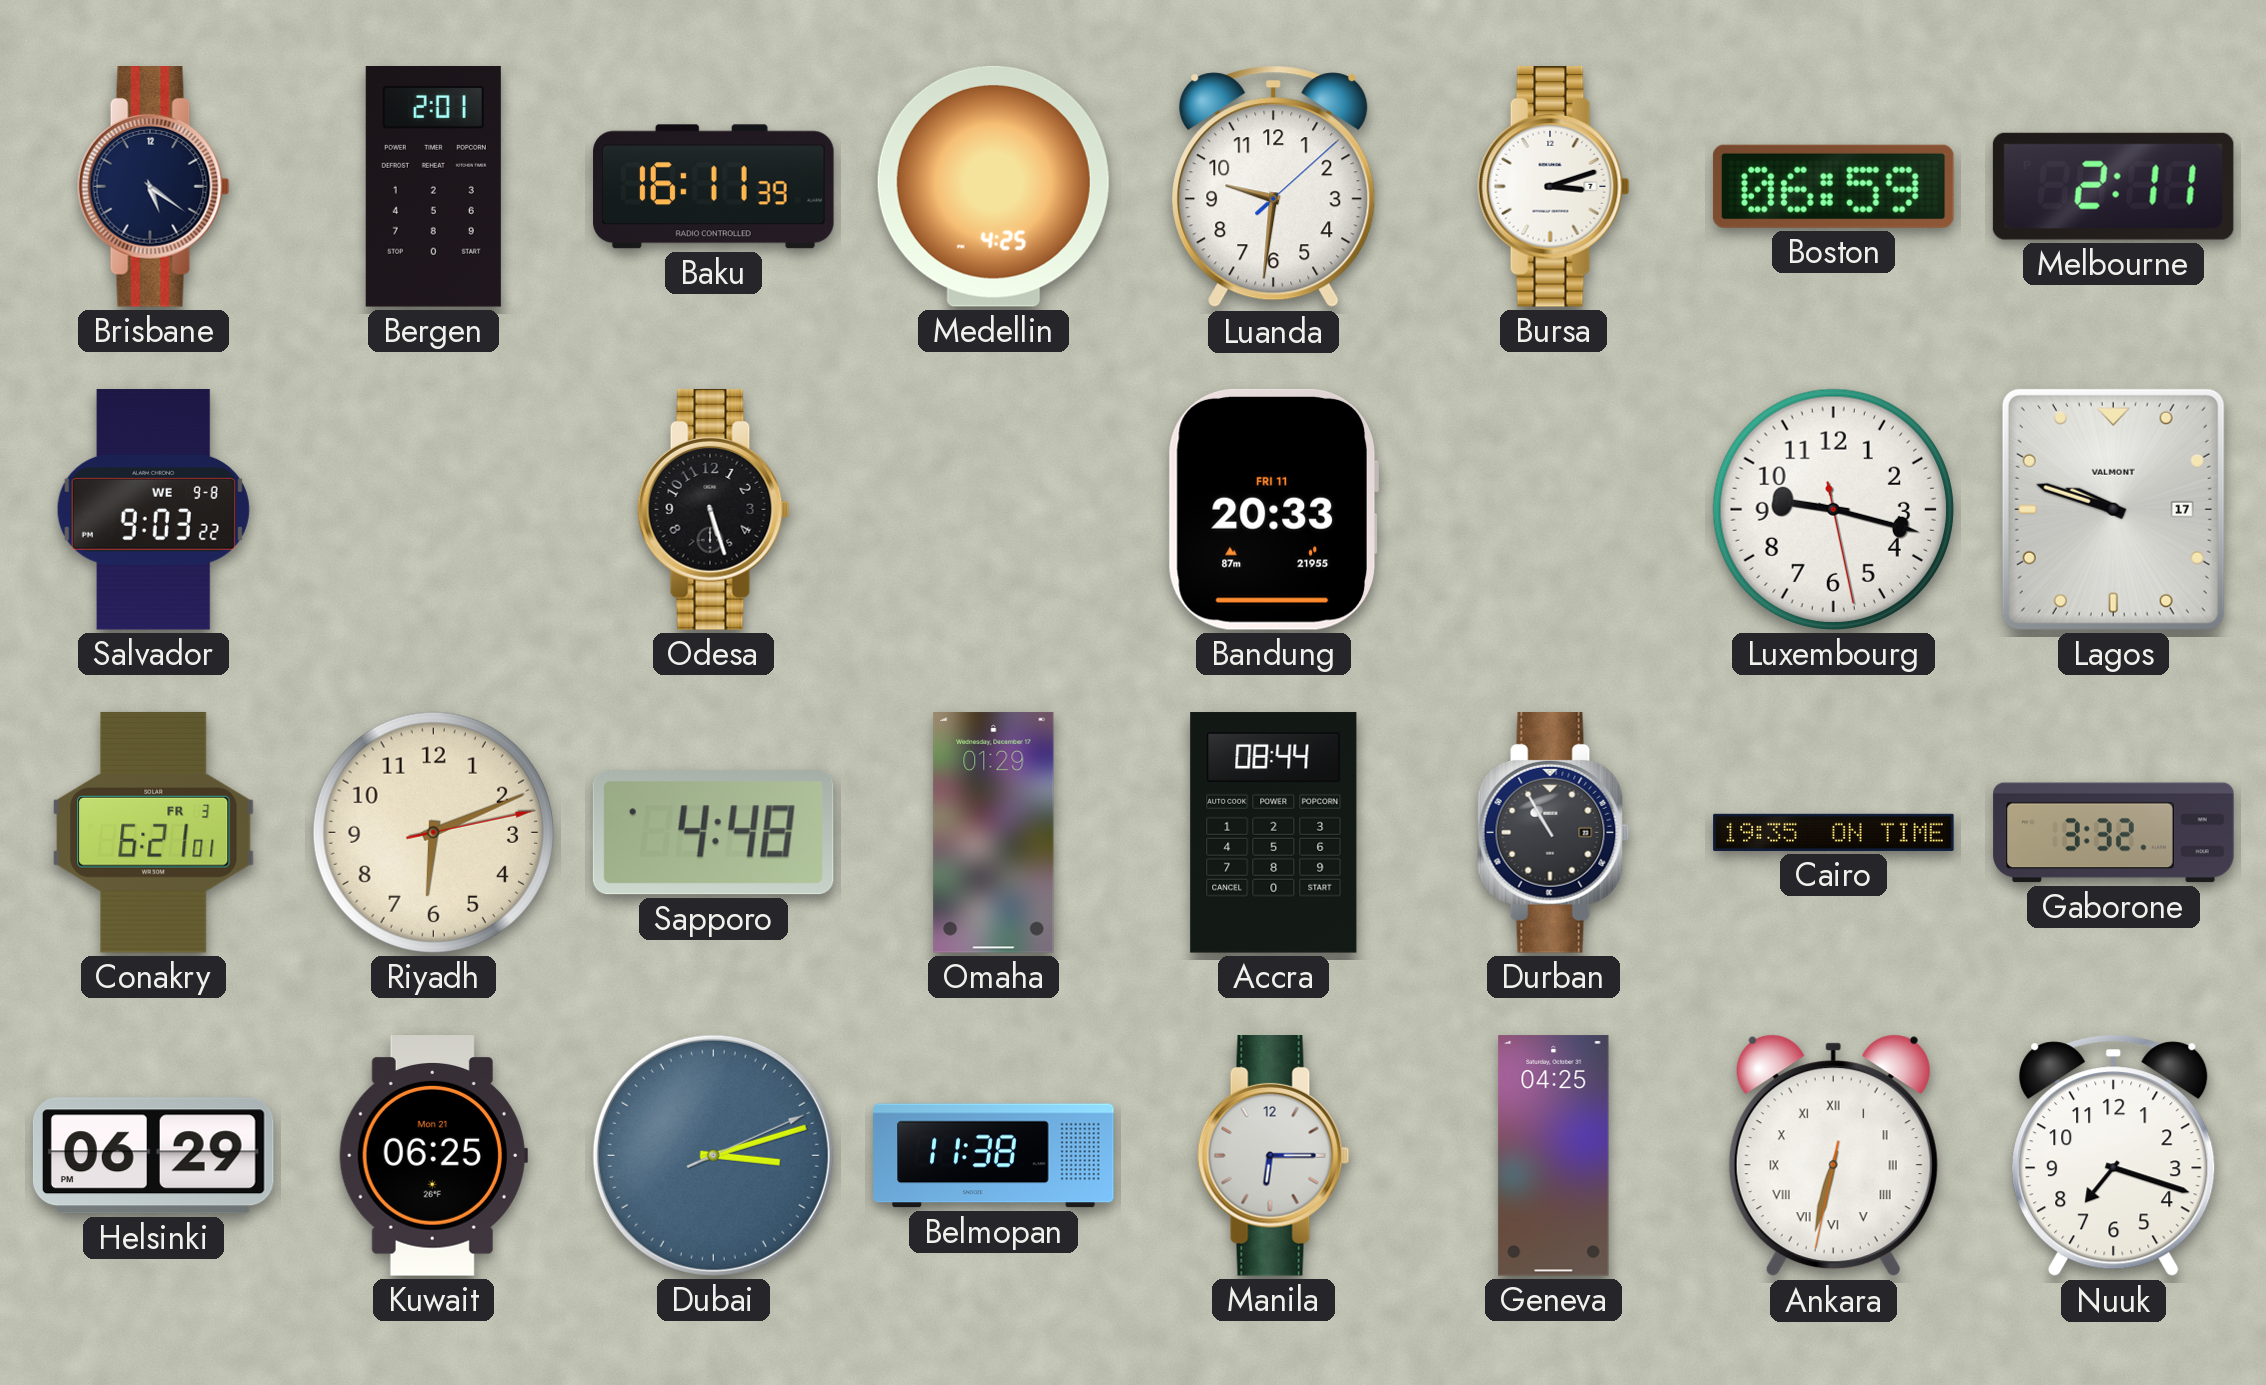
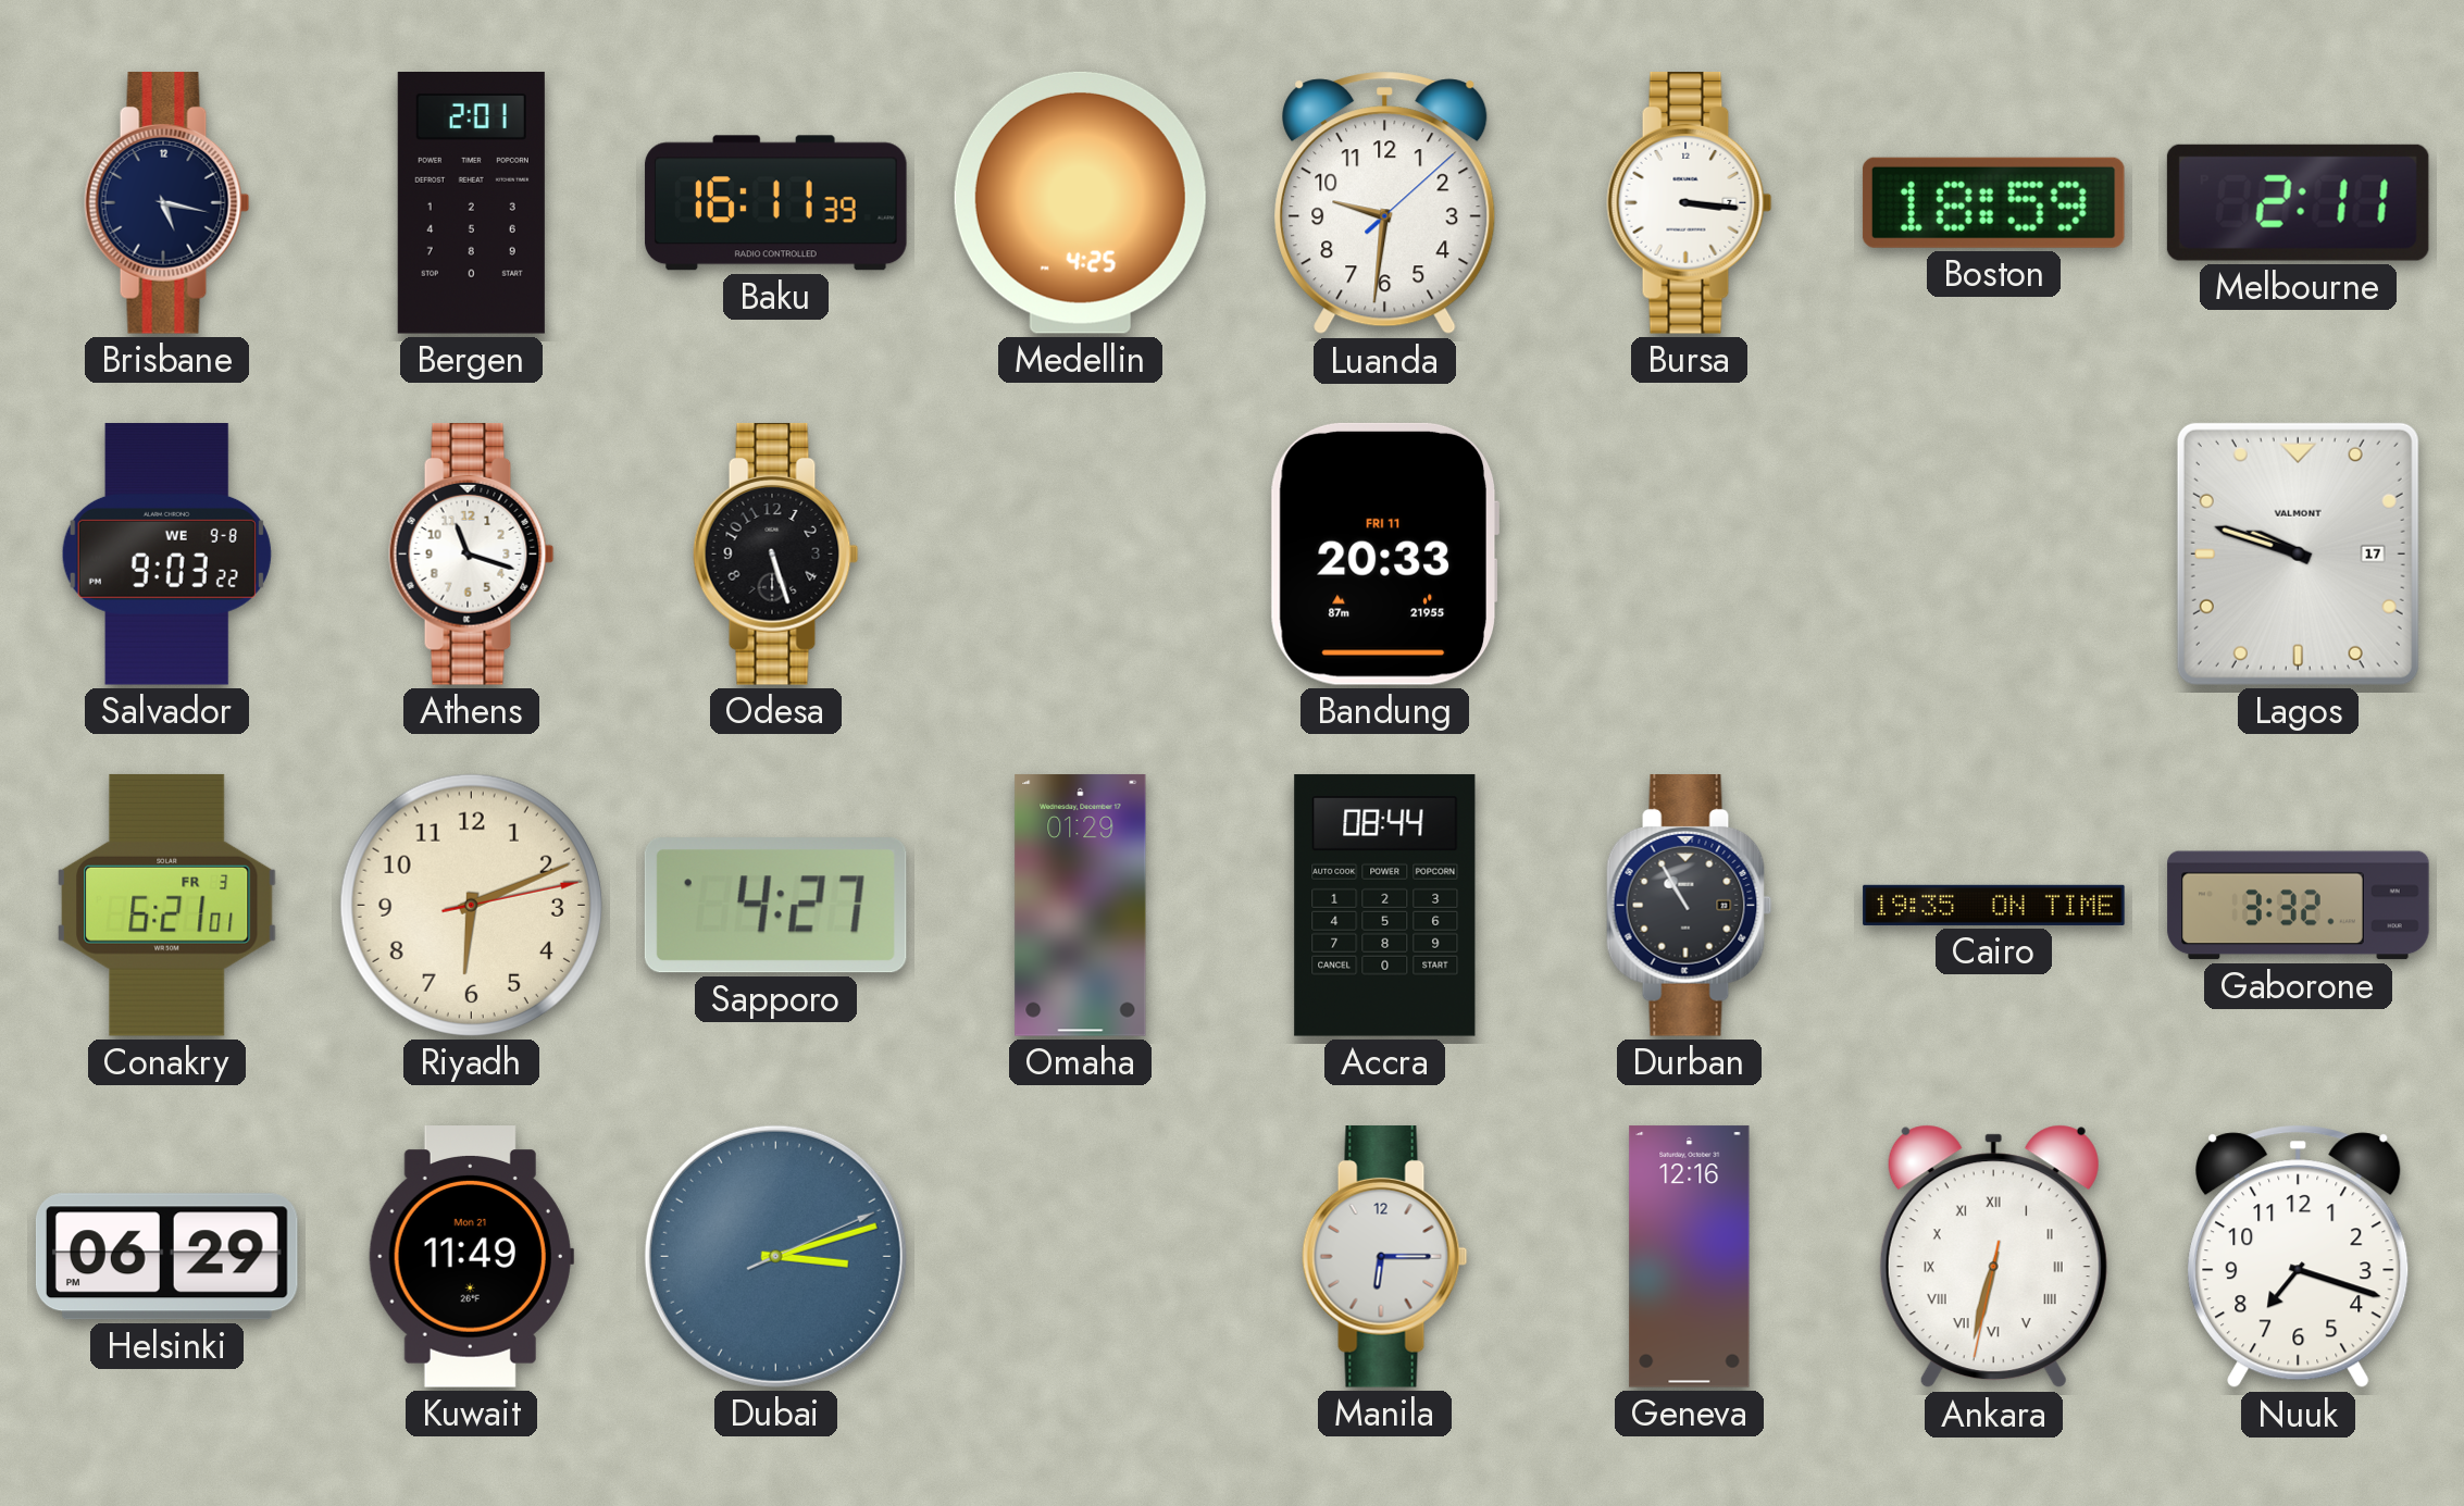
Brisbane: 5:21 -> 5:17 (167, 203)
Bursa: 3:12 -> 3:16 (1690, 203)
Boston: 06:59 -> 18:59 (1993, 202)
Athens: none -> 11:18 (472, 555)
Luxembourg: 9:17 -> none (1833, 509)
Sapporo: 4:48 -> 4:27 (775, 906)
Kuwait: 06:25 -> 11:49 (471, 1257)
Belmopan: 11:38 -> none (994, 1156)
Geneva: 04:25 -> 12:16 (1690, 1257)
